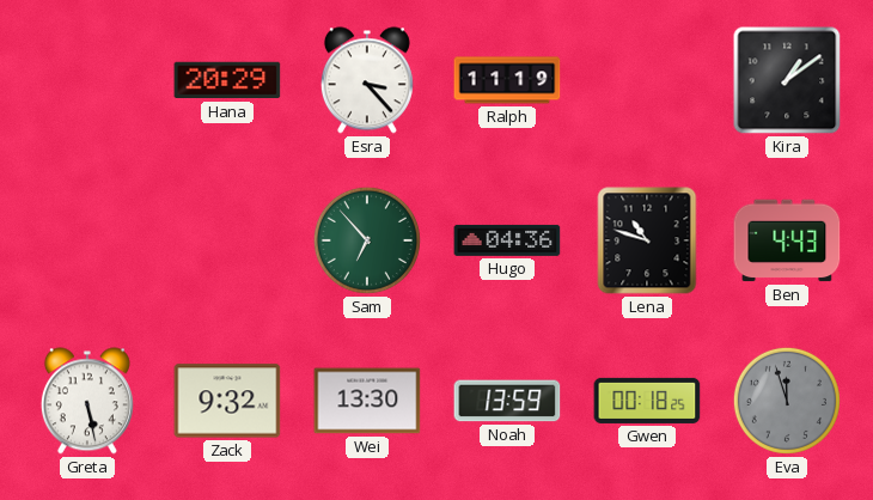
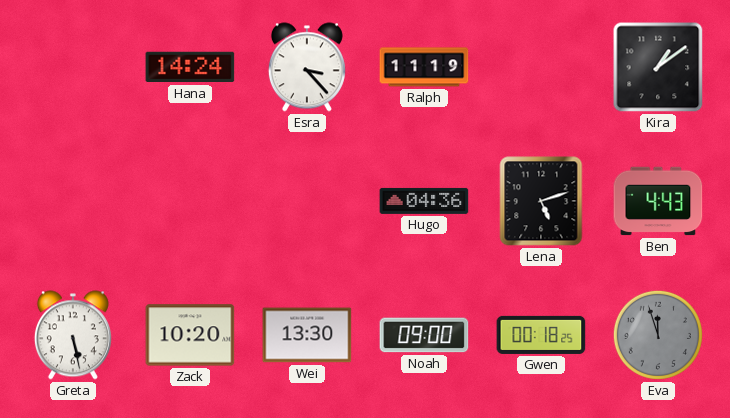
Hana: 20:29 -> 14:24 (190, 67)
Sam: 6:53 -> none (367, 240)
Lena: 10:48 -> 5:12 (541, 201)
Zack: 9:32 -> 10:20 (190, 335)
Noah: 13:59 -> 09:00 (424, 335)
